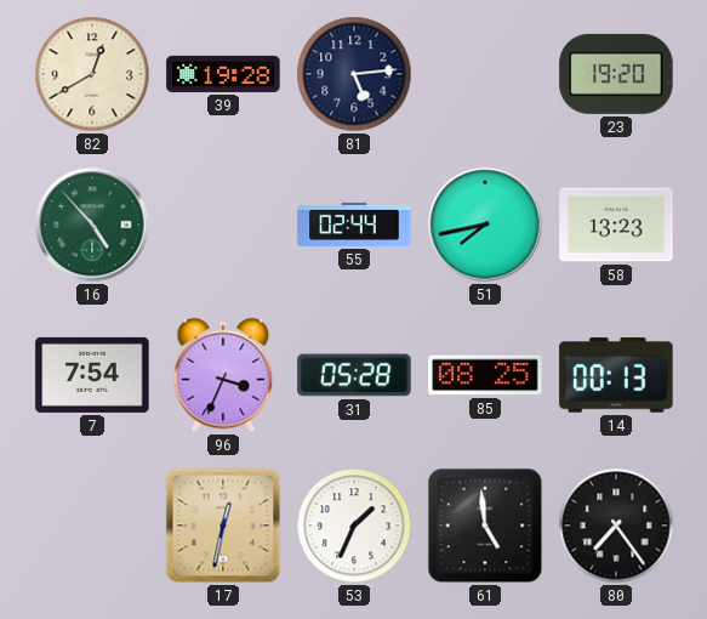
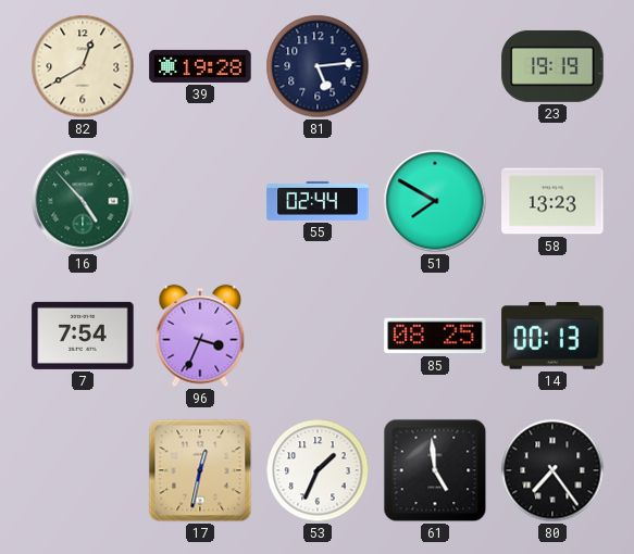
23: 19:20 -> 19:19 (552, 66)
51: 7:43 -> 7:50 (435, 201)
31: 05:28 -> none (354, 375)
